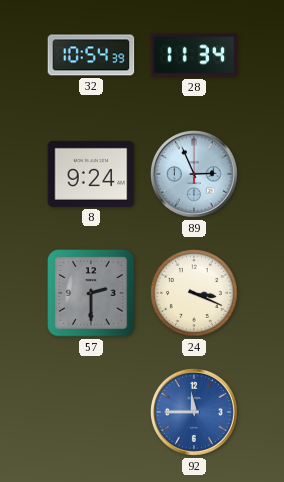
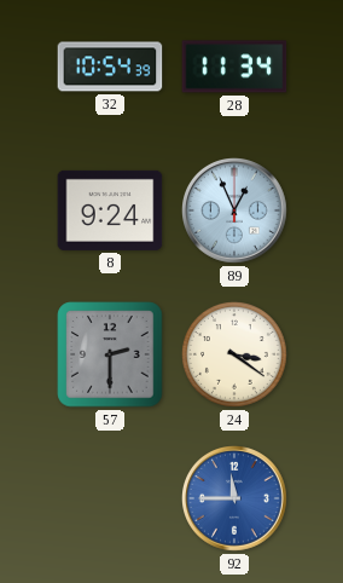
89: 2:56 -> 12:56 (236, 212)
24: 3:19 -> 3:21 (234, 354)
